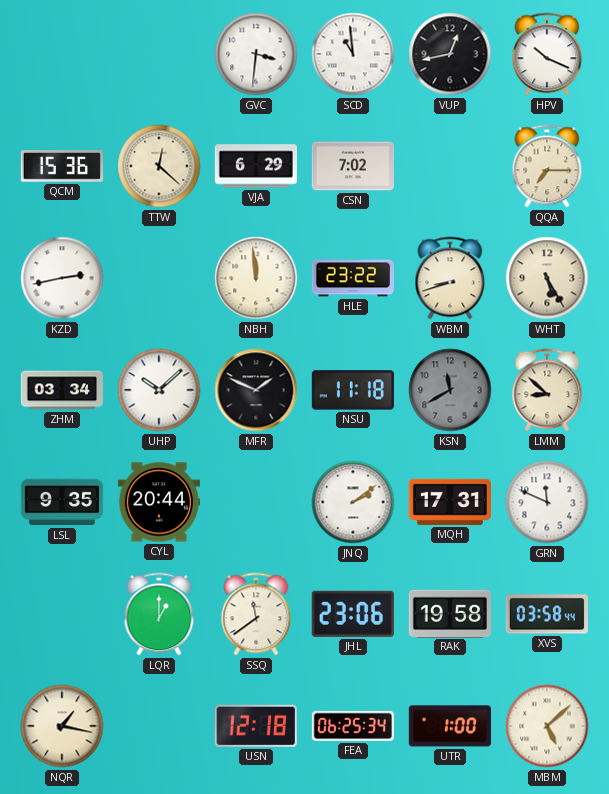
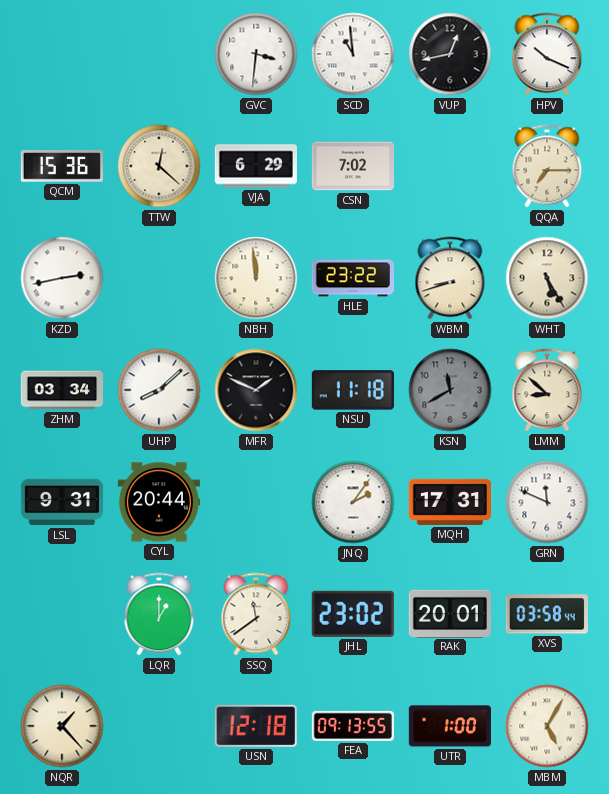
UHP: 10:08 -> 8:08 (159, 390)
LSL: 9:35 -> 9:31 (61, 502)
JNQ: 2:09 -> 2:06 (353, 502)
JHL: 23:06 -> 23:02 (353, 614)
RAK: 19:58 -> 20:01 (450, 613)
NQR: 1:17 -> 1:23 (62, 726)
FEA: 06:25 -> 09:13 (352, 726)
MBM: 5:08 -> 5:05 (547, 726)
